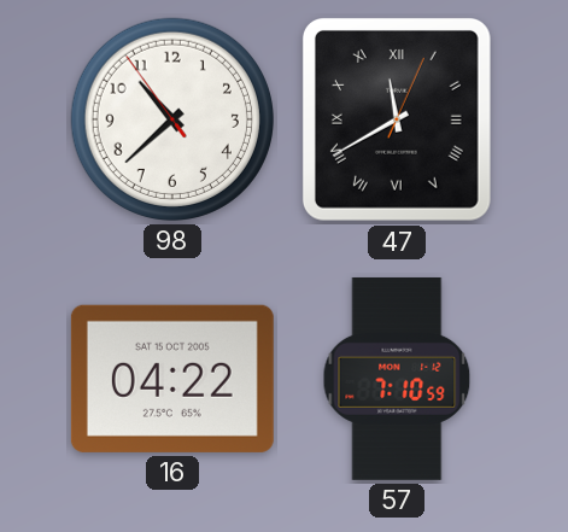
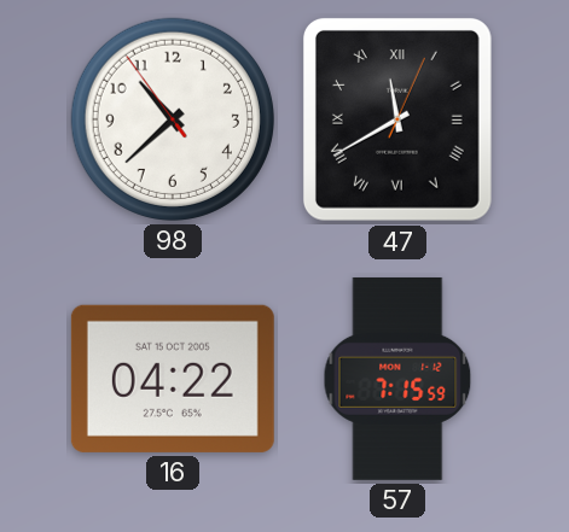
57: 7:10 -> 7:15 (397, 379)
